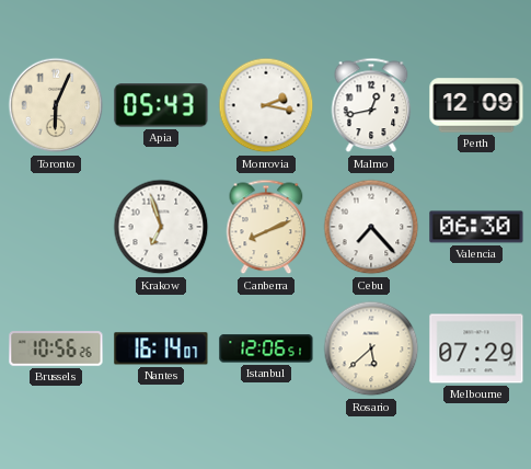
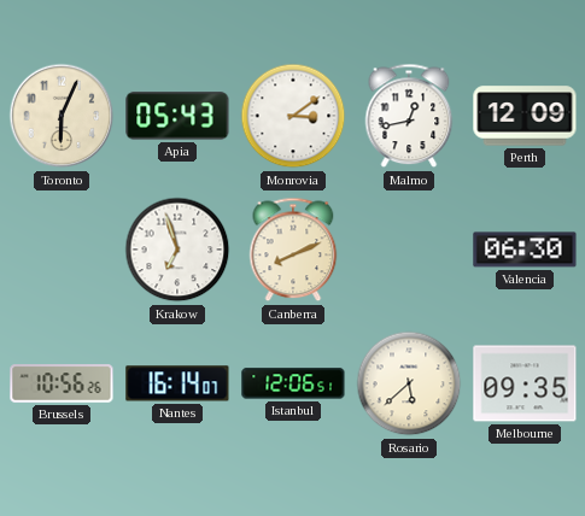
Monrovia: 2:17 -> 3:09 (293, 116)
Cebu: 7:23 -> none (371, 227)
Melbourne: 07:29 -> 09:35 (525, 383)
